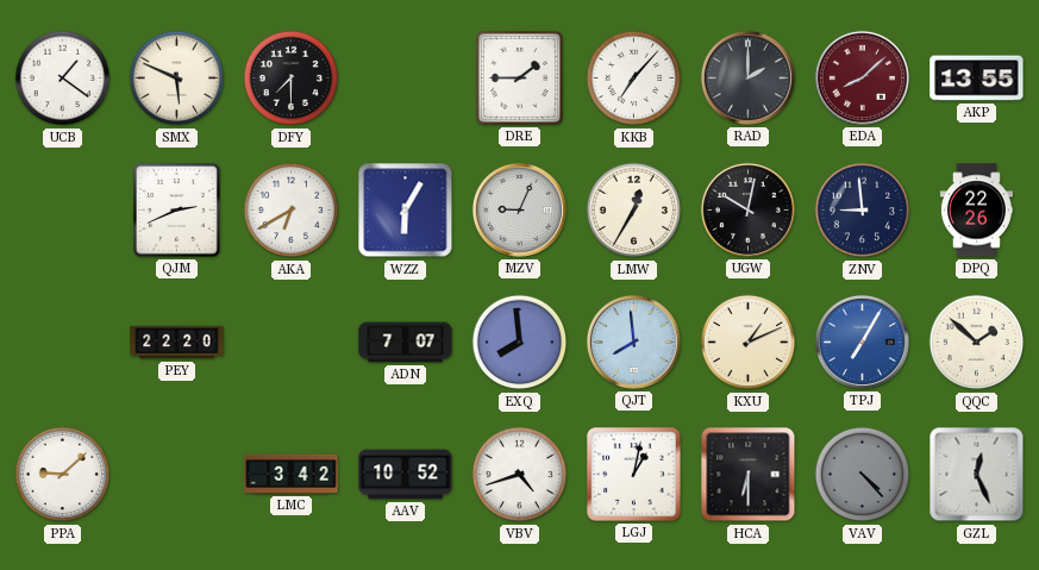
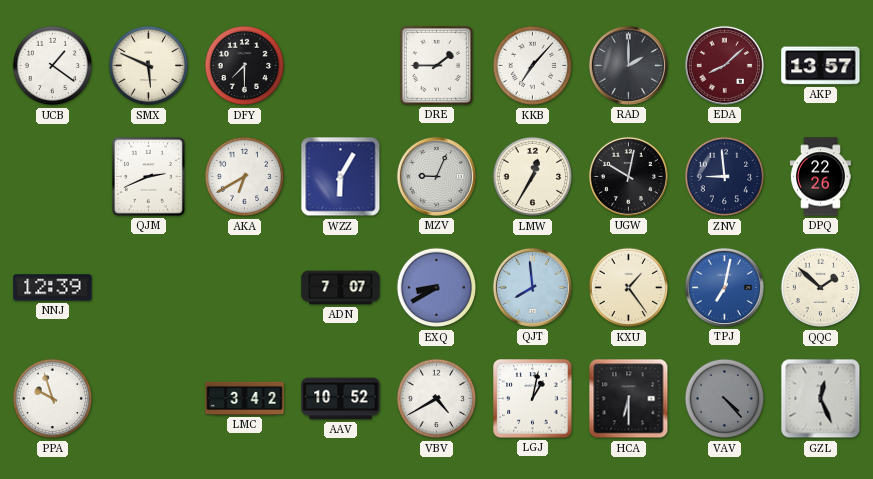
AKP: 13:55 -> 13:57 (821, 66)
NNJ: none -> 12:39 (53, 288)
PEY: 22:20 -> none (177, 343)
EXQ: 7:59 -> 8:40 (437, 288)
KXU: 1:11 -> 1:24 (629, 288)
TPJ: 7:05 -> 7:02 (724, 287)
PPA: 9:08 -> 9:57 (53, 399)
VBV: 4:42 -> 4:40 (437, 399)
